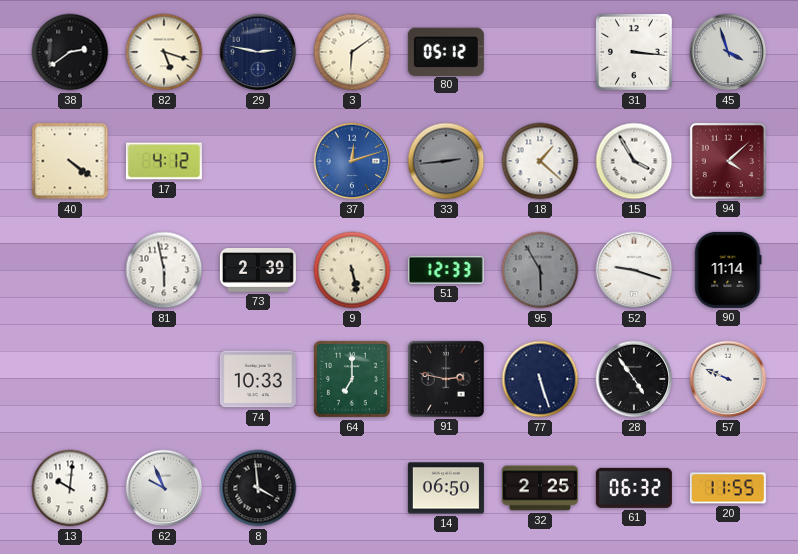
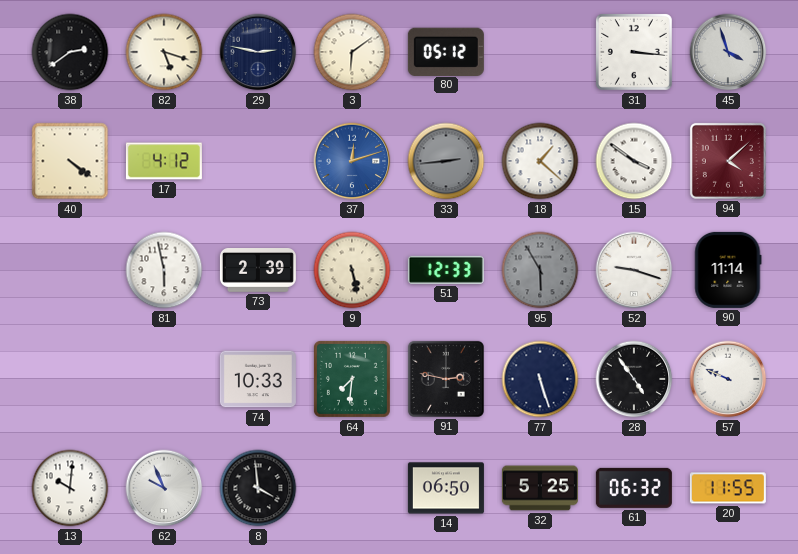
15: 3:55 -> 3:51 (634, 161)
64: 7:00 -> 7:31 (352, 379)
32: 2:25 -> 5:25 (540, 488)
